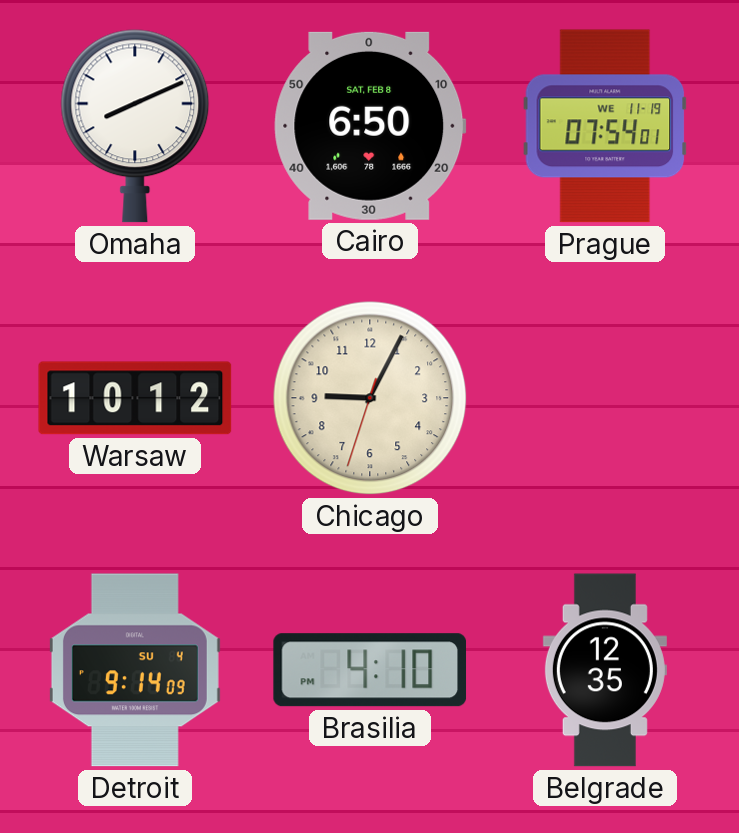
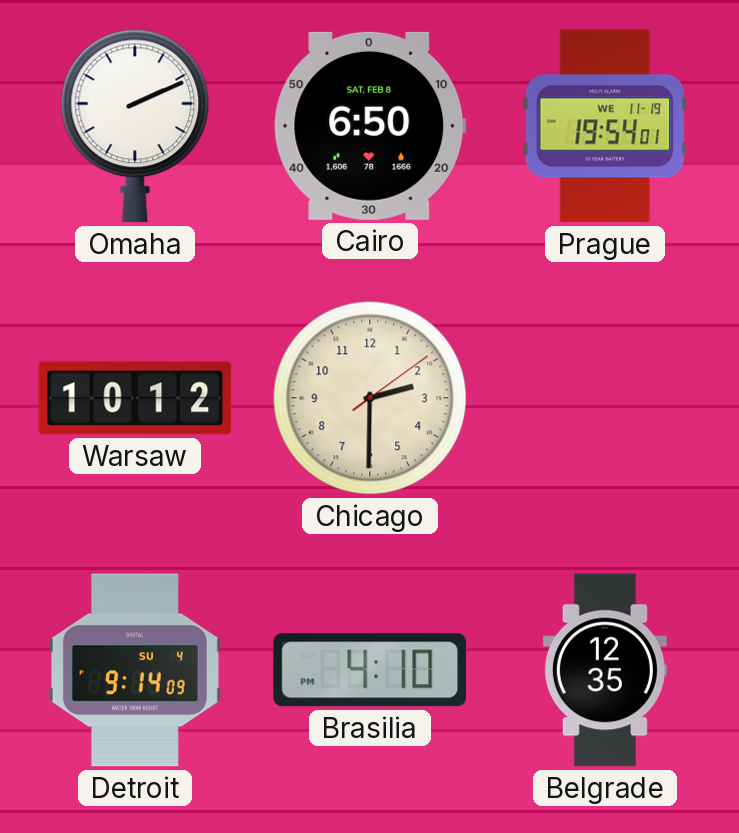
Omaha: 8:11 -> 2:11 (135, 126)
Prague: 07:54 -> 19:54 (605, 126)
Chicago: 9:04 -> 2:30 (370, 398)
